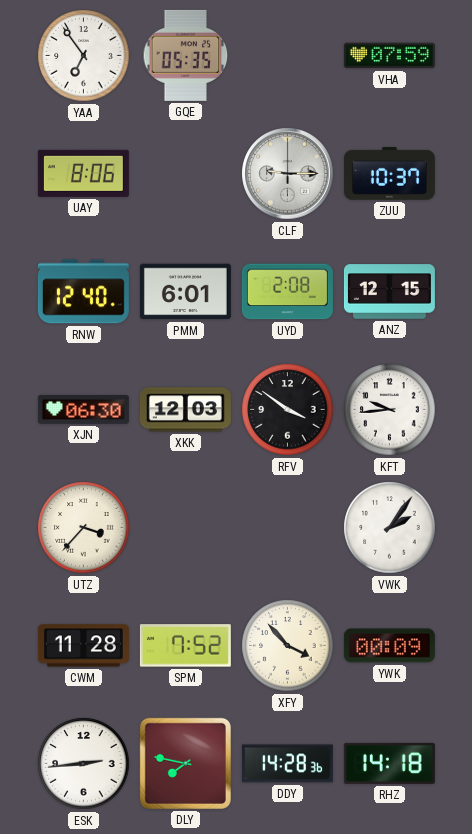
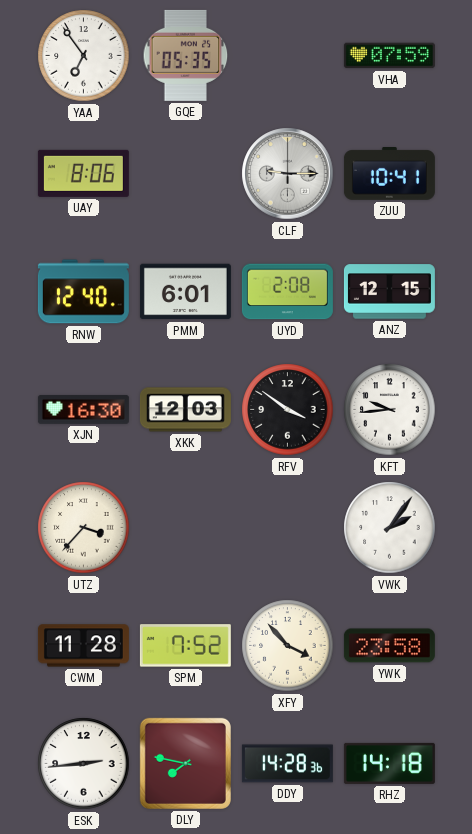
ZUU: 10:37 -> 10:41 (389, 174)
XJN: 06:30 -> 16:30 (83, 409)
YWK: 00:09 -> 23:58 (389, 646)
